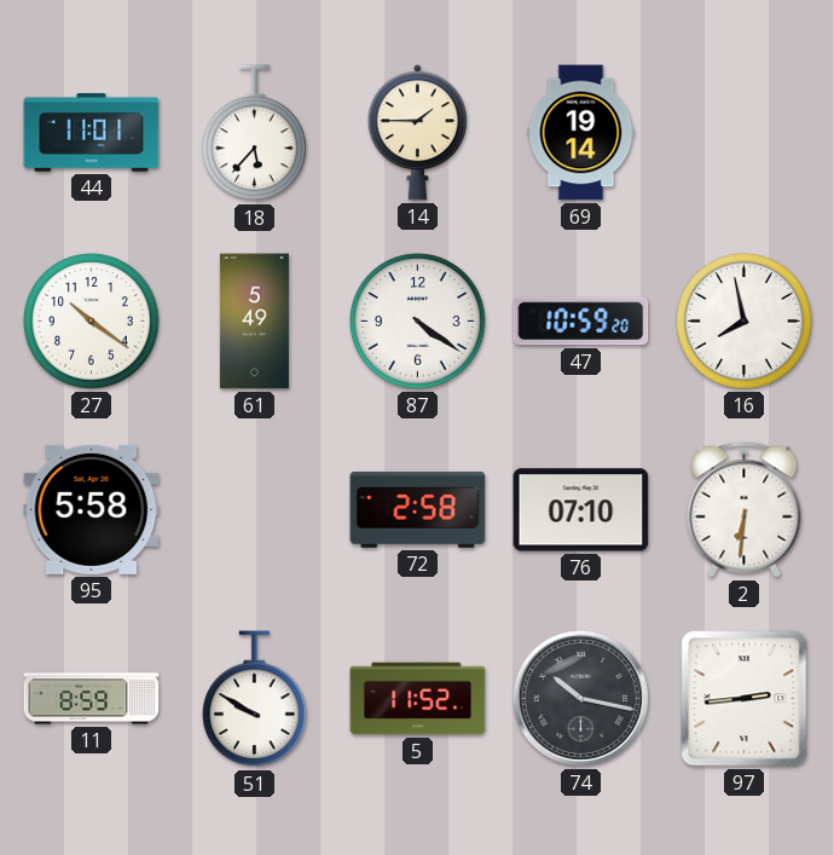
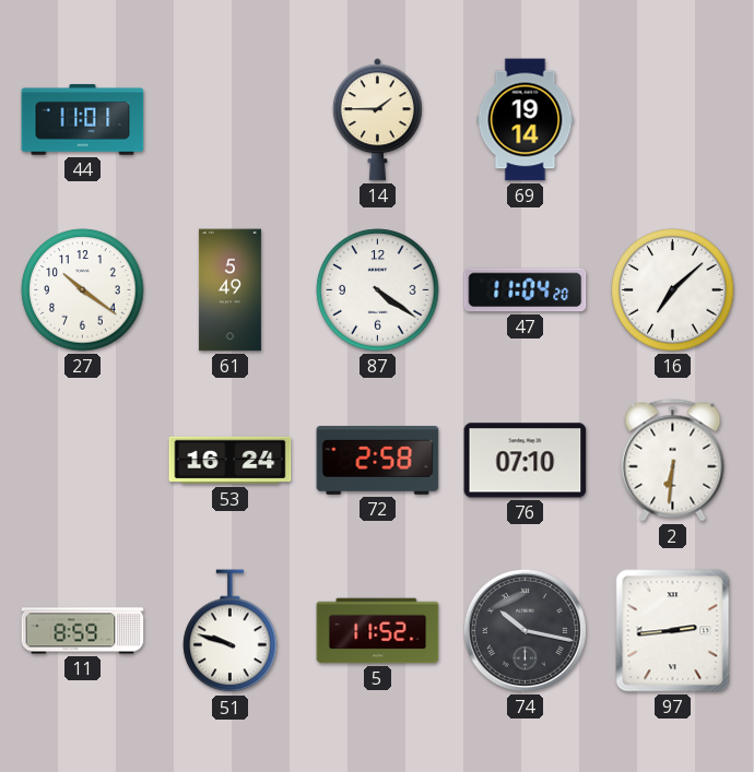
18: 5:37 -> none (255, 133)
47: 10:59 -> 11:04 (526, 290)
16: 7:58 -> 7:08 (673, 290)
95: 5:58 -> none (92, 509)
53: none -> 16:24 (231, 461)
51: 9:50 -> 9:48 (231, 631)
